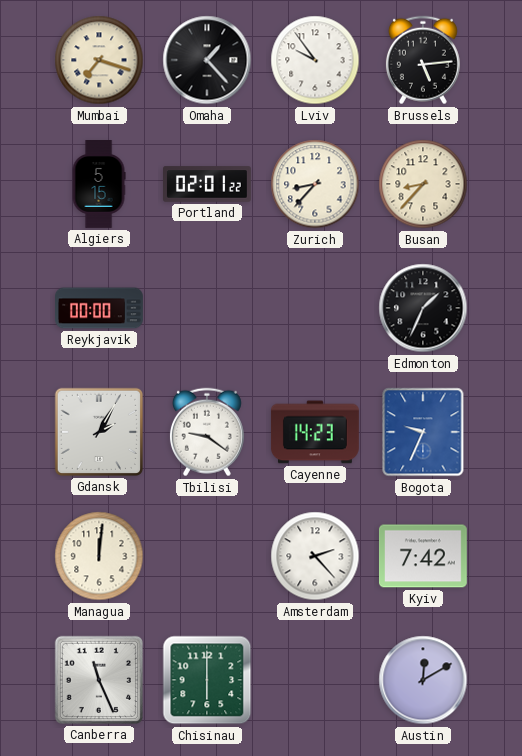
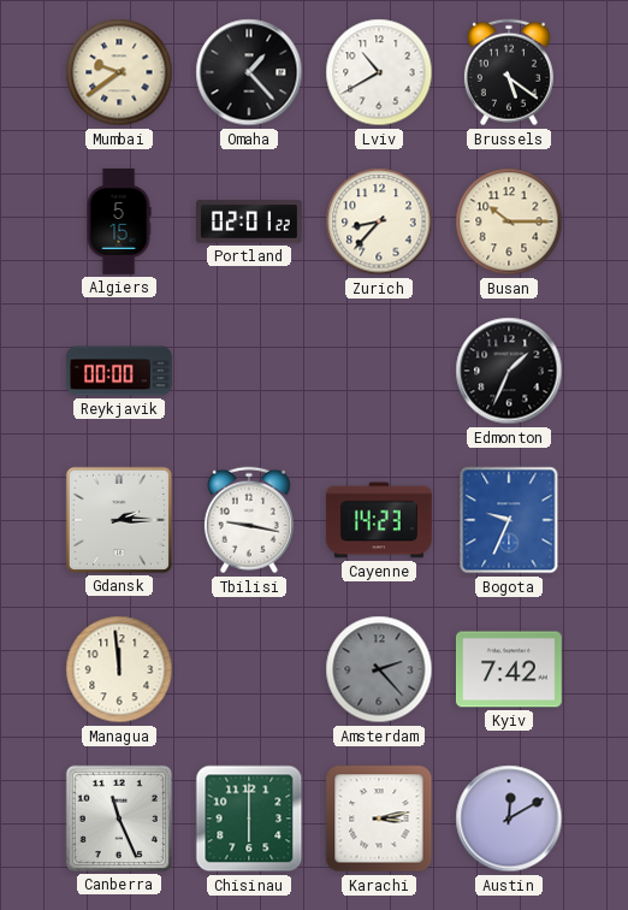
Mumbai: 7:18 -> 9:39 (119, 72)
Lviv: 9:54 -> 10:40 (379, 72)
Brussels: 5:14 -> 5:21 (509, 72)
Busan: 8:37 -> 10:15 (509, 221)
Gdansk: 2:05 -> 2:15 (119, 520)
Tbilisi: 9:21 -> 9:17 (249, 520)
Managua: 12:01 -> 11:59 (119, 669)
Amsterdam dial: white -> grey (379, 669)
Karachi: none -> 3:13 (379, 819)
